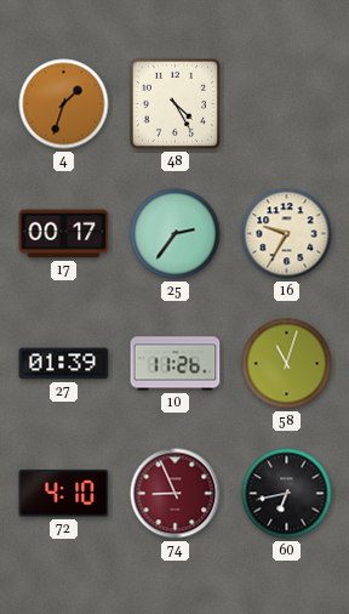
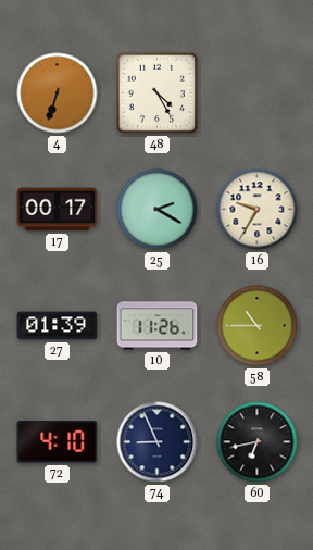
4: 1:33 -> 6:33 (58, 93)
25: 2:36 -> 2:20 (158, 210)
58: 11:03 -> 10:45 (258, 326)
74 dial: burgundy -> navy (158, 442)
